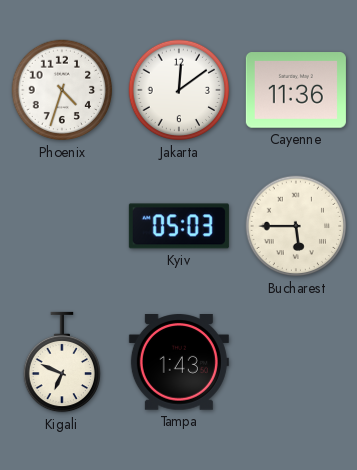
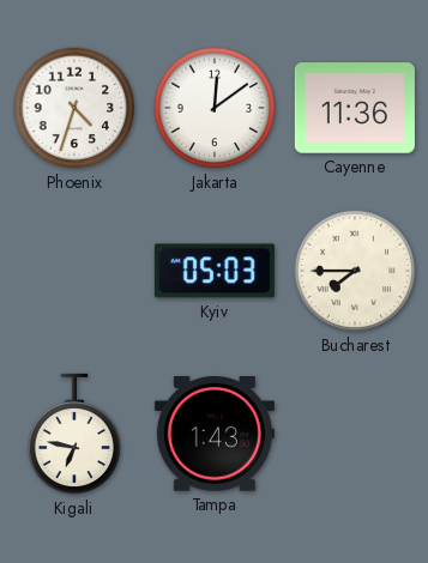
Bucharest: 5:45 -> 7:45 (355, 271)
Kigali: 6:49 -> 6:47 (73, 434)
